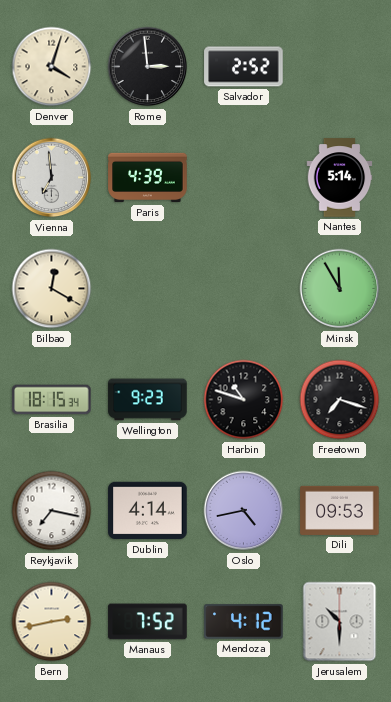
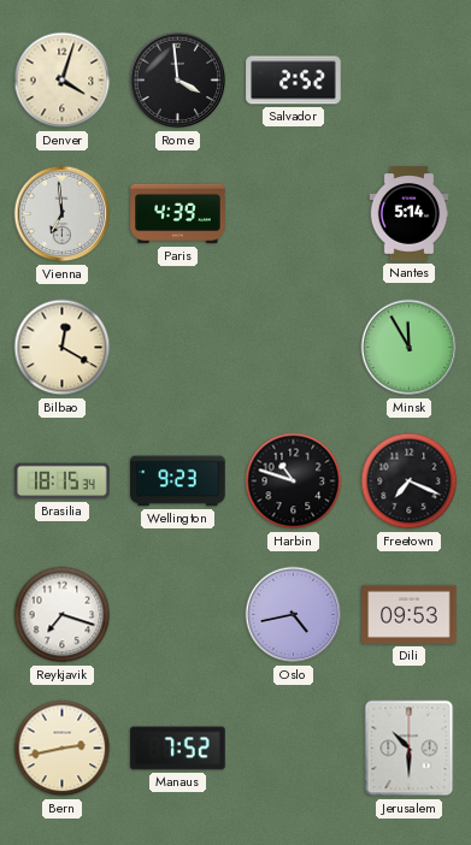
Rome: 2:59 -> 3:59 (178, 81)
Freetown: 7:18 -> 7:19 (410, 481)
Reykjavik: 7:17 -> 7:18 (63, 615)
Dublin: 4:14 -> none (148, 511)
Mendoza: 4:12 -> none (244, 622)
